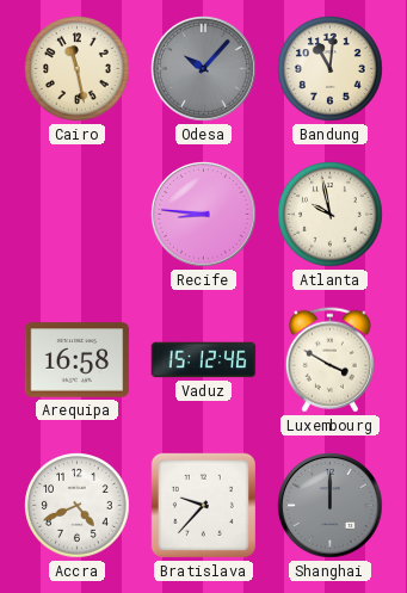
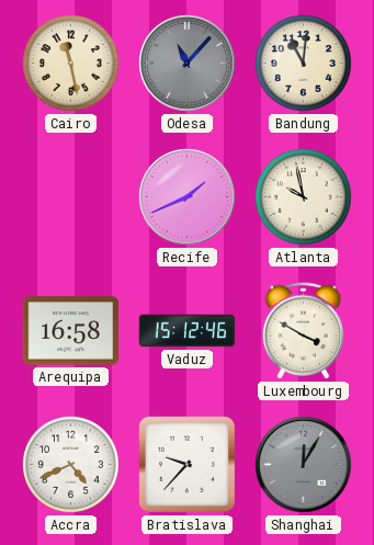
Odesa: 10:07 -> 11:07 (188, 64)
Recife: 8:46 -> 1:41 (188, 197)
Shanghai: 12:00 -> 12:05 (304, 465)
